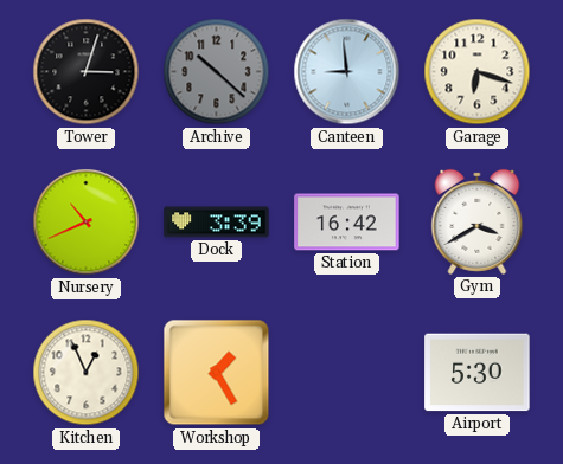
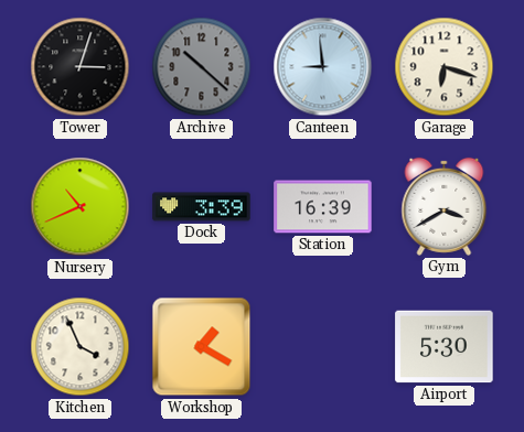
Station: 16:42 -> 16:39 (323, 207)
Kitchen: 12:56 -> 3:56 (81, 347)
Workshop: 1:25 -> 1:20 (202, 347)
